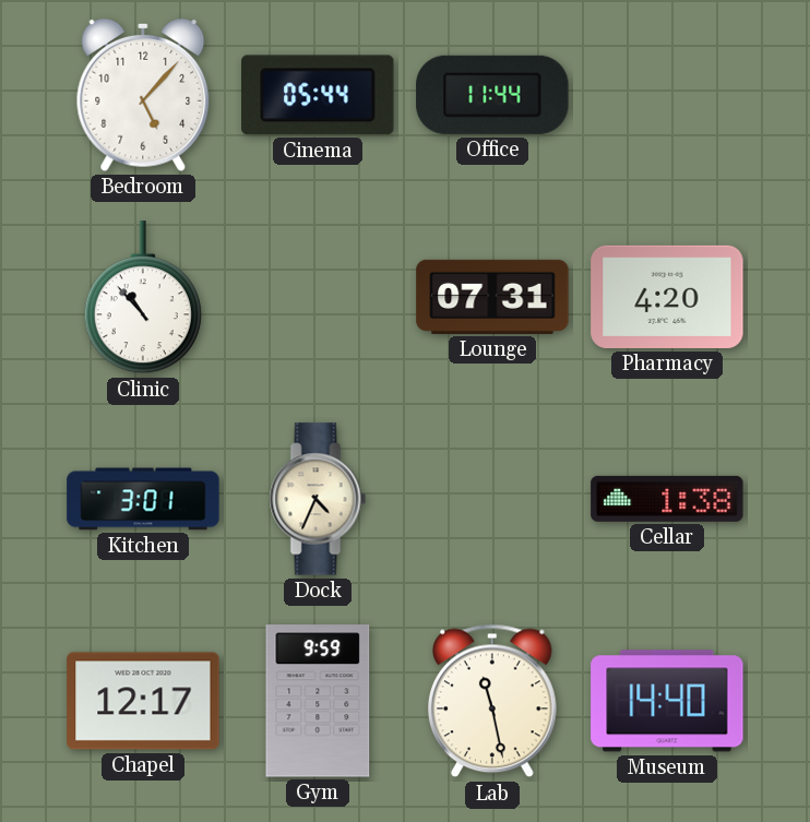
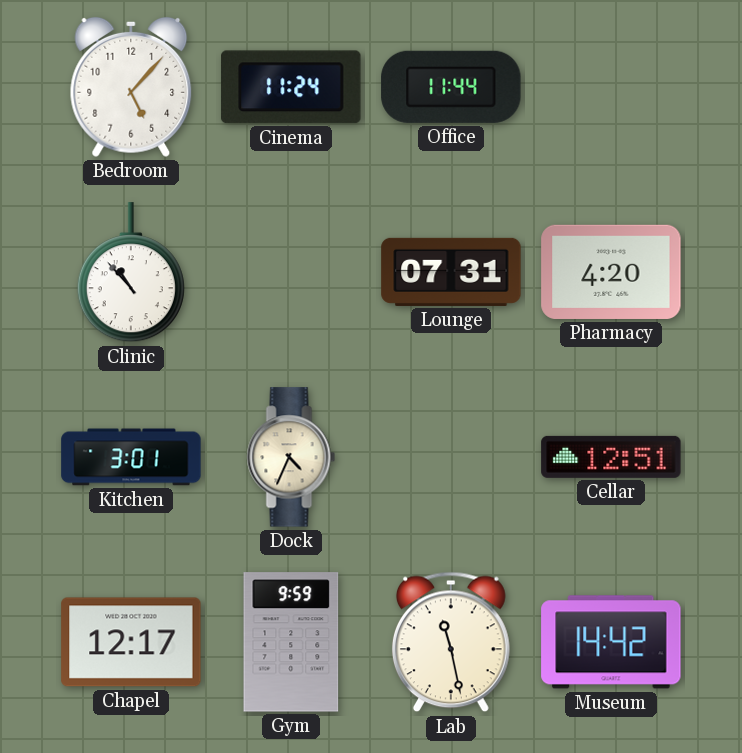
Cinema: 05:44 -> 11:24 (291, 87)
Cellar: 1:38 -> 12:51 (611, 457)
Museum: 14:40 -> 14:42 (611, 642)
